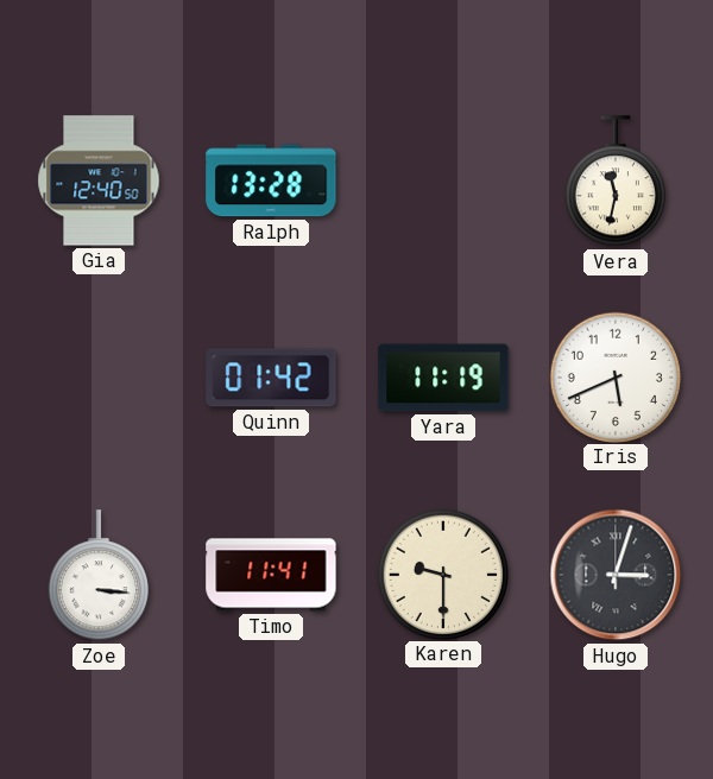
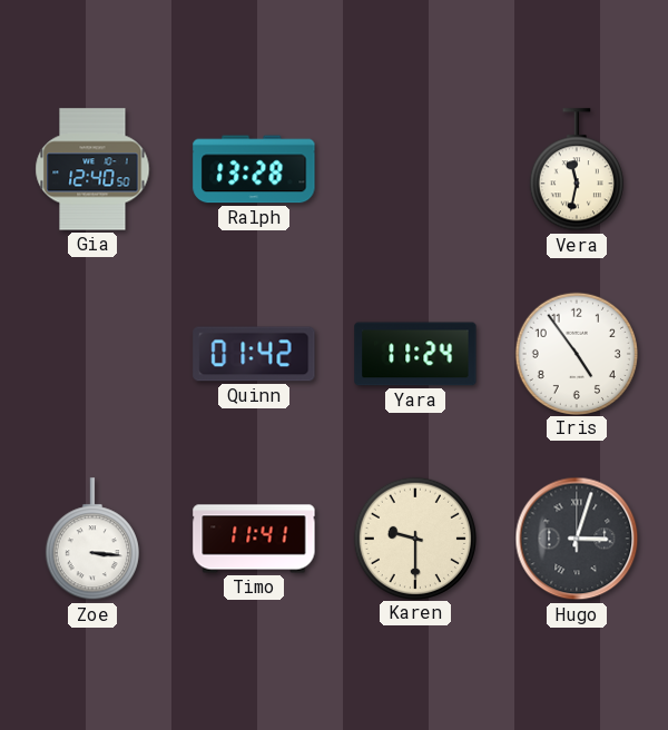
Yara: 11:19 -> 11:24 (415, 354)
Iris: 5:41 -> 4:54 (576, 353)
